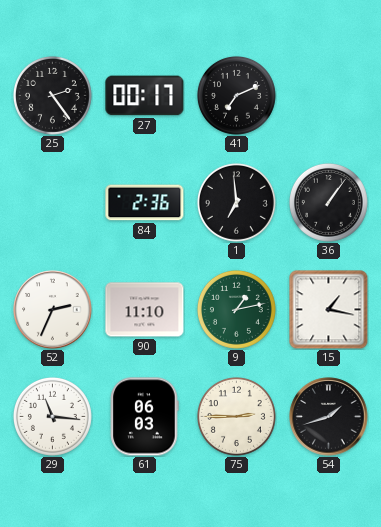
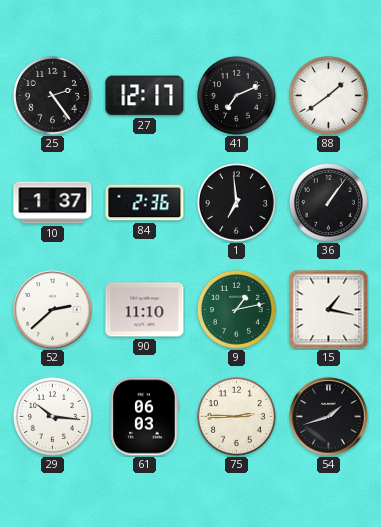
27: 00:17 -> 12:17 (145, 96)
88: none -> 1:39 (328, 95)
10: none -> 1:37 (53, 203)
52: 2:34 -> 2:38 (53, 310)
29: 11:16 -> 10:16 (52, 416)
